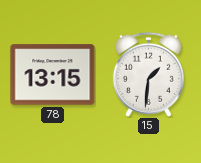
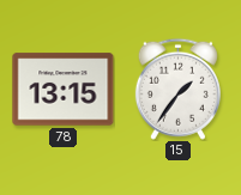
15: 1:31 -> 1:36 (177, 89)
